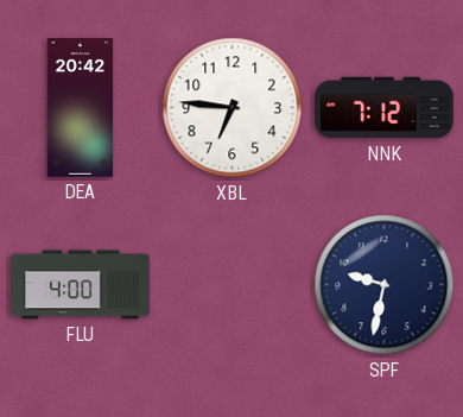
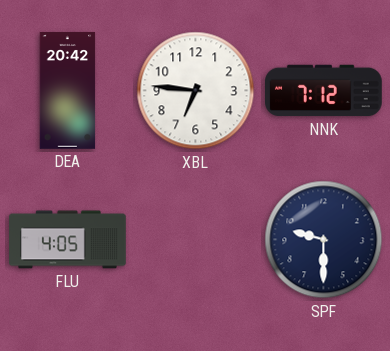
FLU: 4:00 -> 4:05 (68, 240)
SPF: 9:32 -> 9:30 (324, 240)
